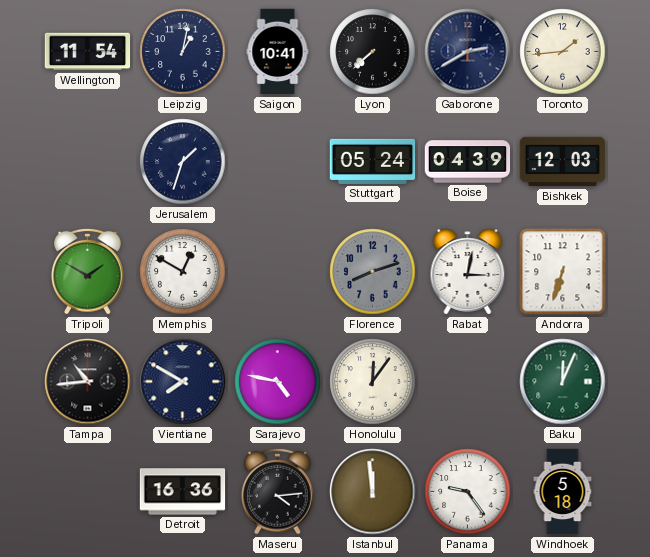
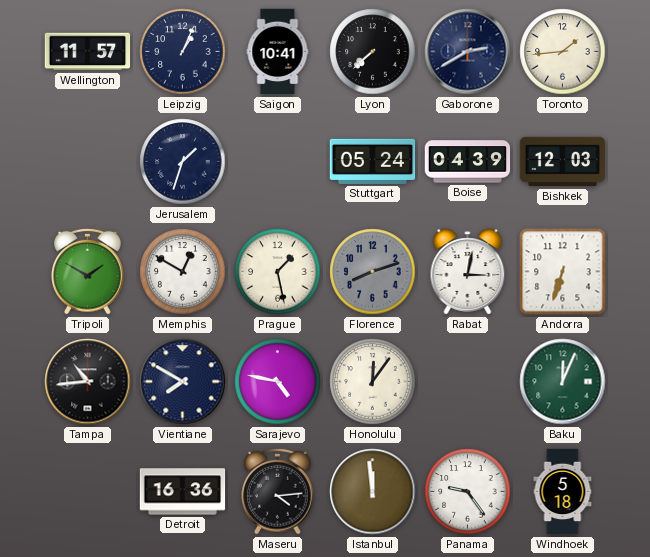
Wellington: 11:54 -> 11:57 (88, 52)
Leipzig: 1:02 -> 1:04 (183, 52)
Prague: none -> 1:28 (278, 272)
